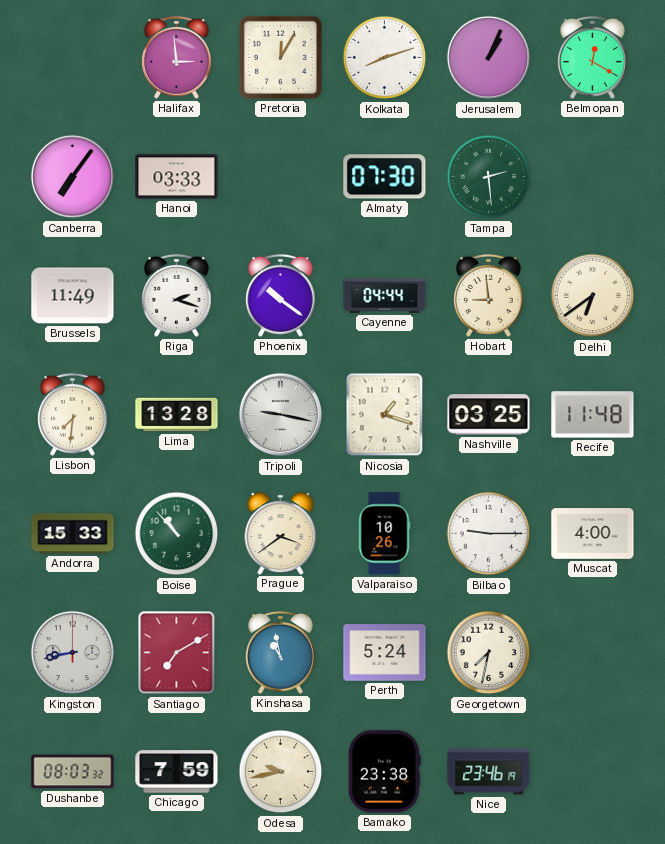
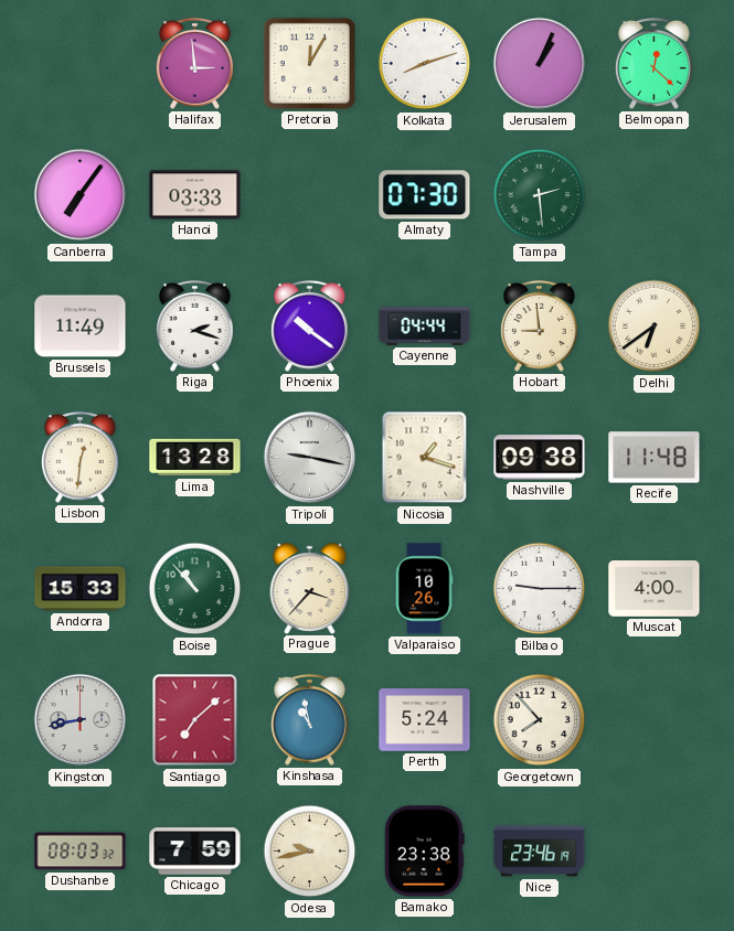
Belmopan: 12:20 -> 12:22 (653, 63)
Lisbon: 7:31 -> 12:31 (79, 457)
Nashville: 03:25 -> 09:38 (540, 458)
Prague: 3:39 -> 3:37 (310, 588)
Santiago: 7:10 -> 7:08 (195, 720)
Georgetown: 7:32 -> 7:53 (540, 720)
